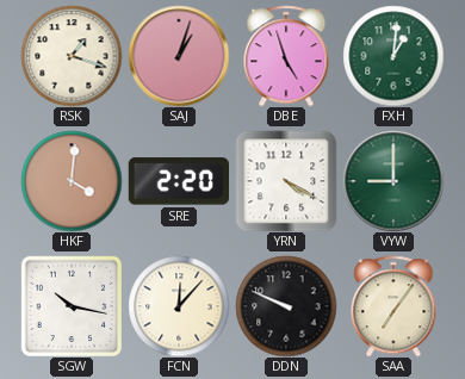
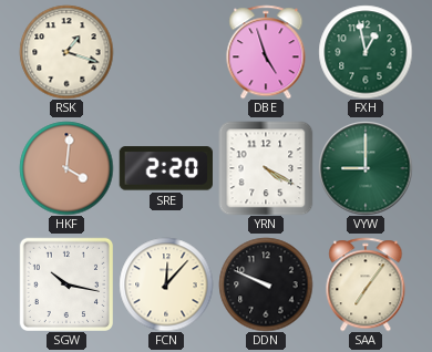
SAJ: 1:03 -> none (179, 56)
FXH: 1:01 -> 12:58 (366, 52)
